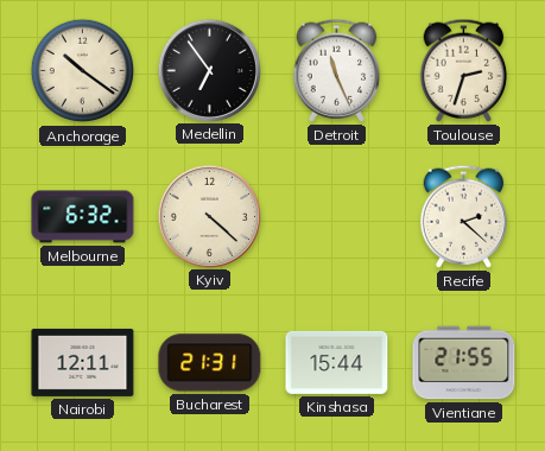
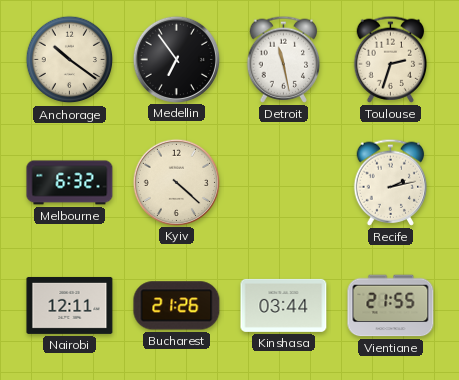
Detroit: 11:26 -> 11:28 (284, 59)
Recife: 2:22 -> 2:13 (391, 182)
Bucharest: 21:31 -> 21:26 (177, 306)
Kinshasa: 15:44 -> 03:44 (284, 305)
